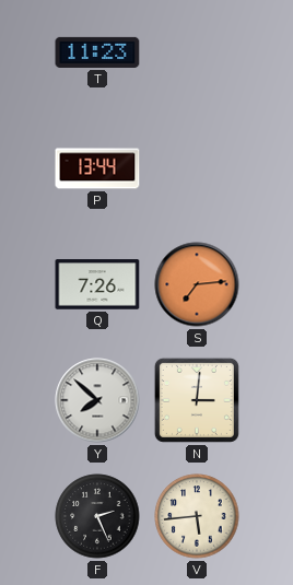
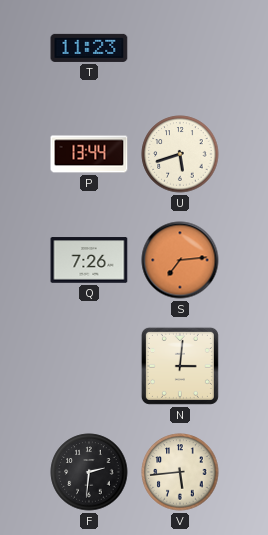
U: none -> 5:42 (180, 154)
Y: 7:52 -> none (97, 400)
F: 2:26 -> 2:31 (89, 472)
